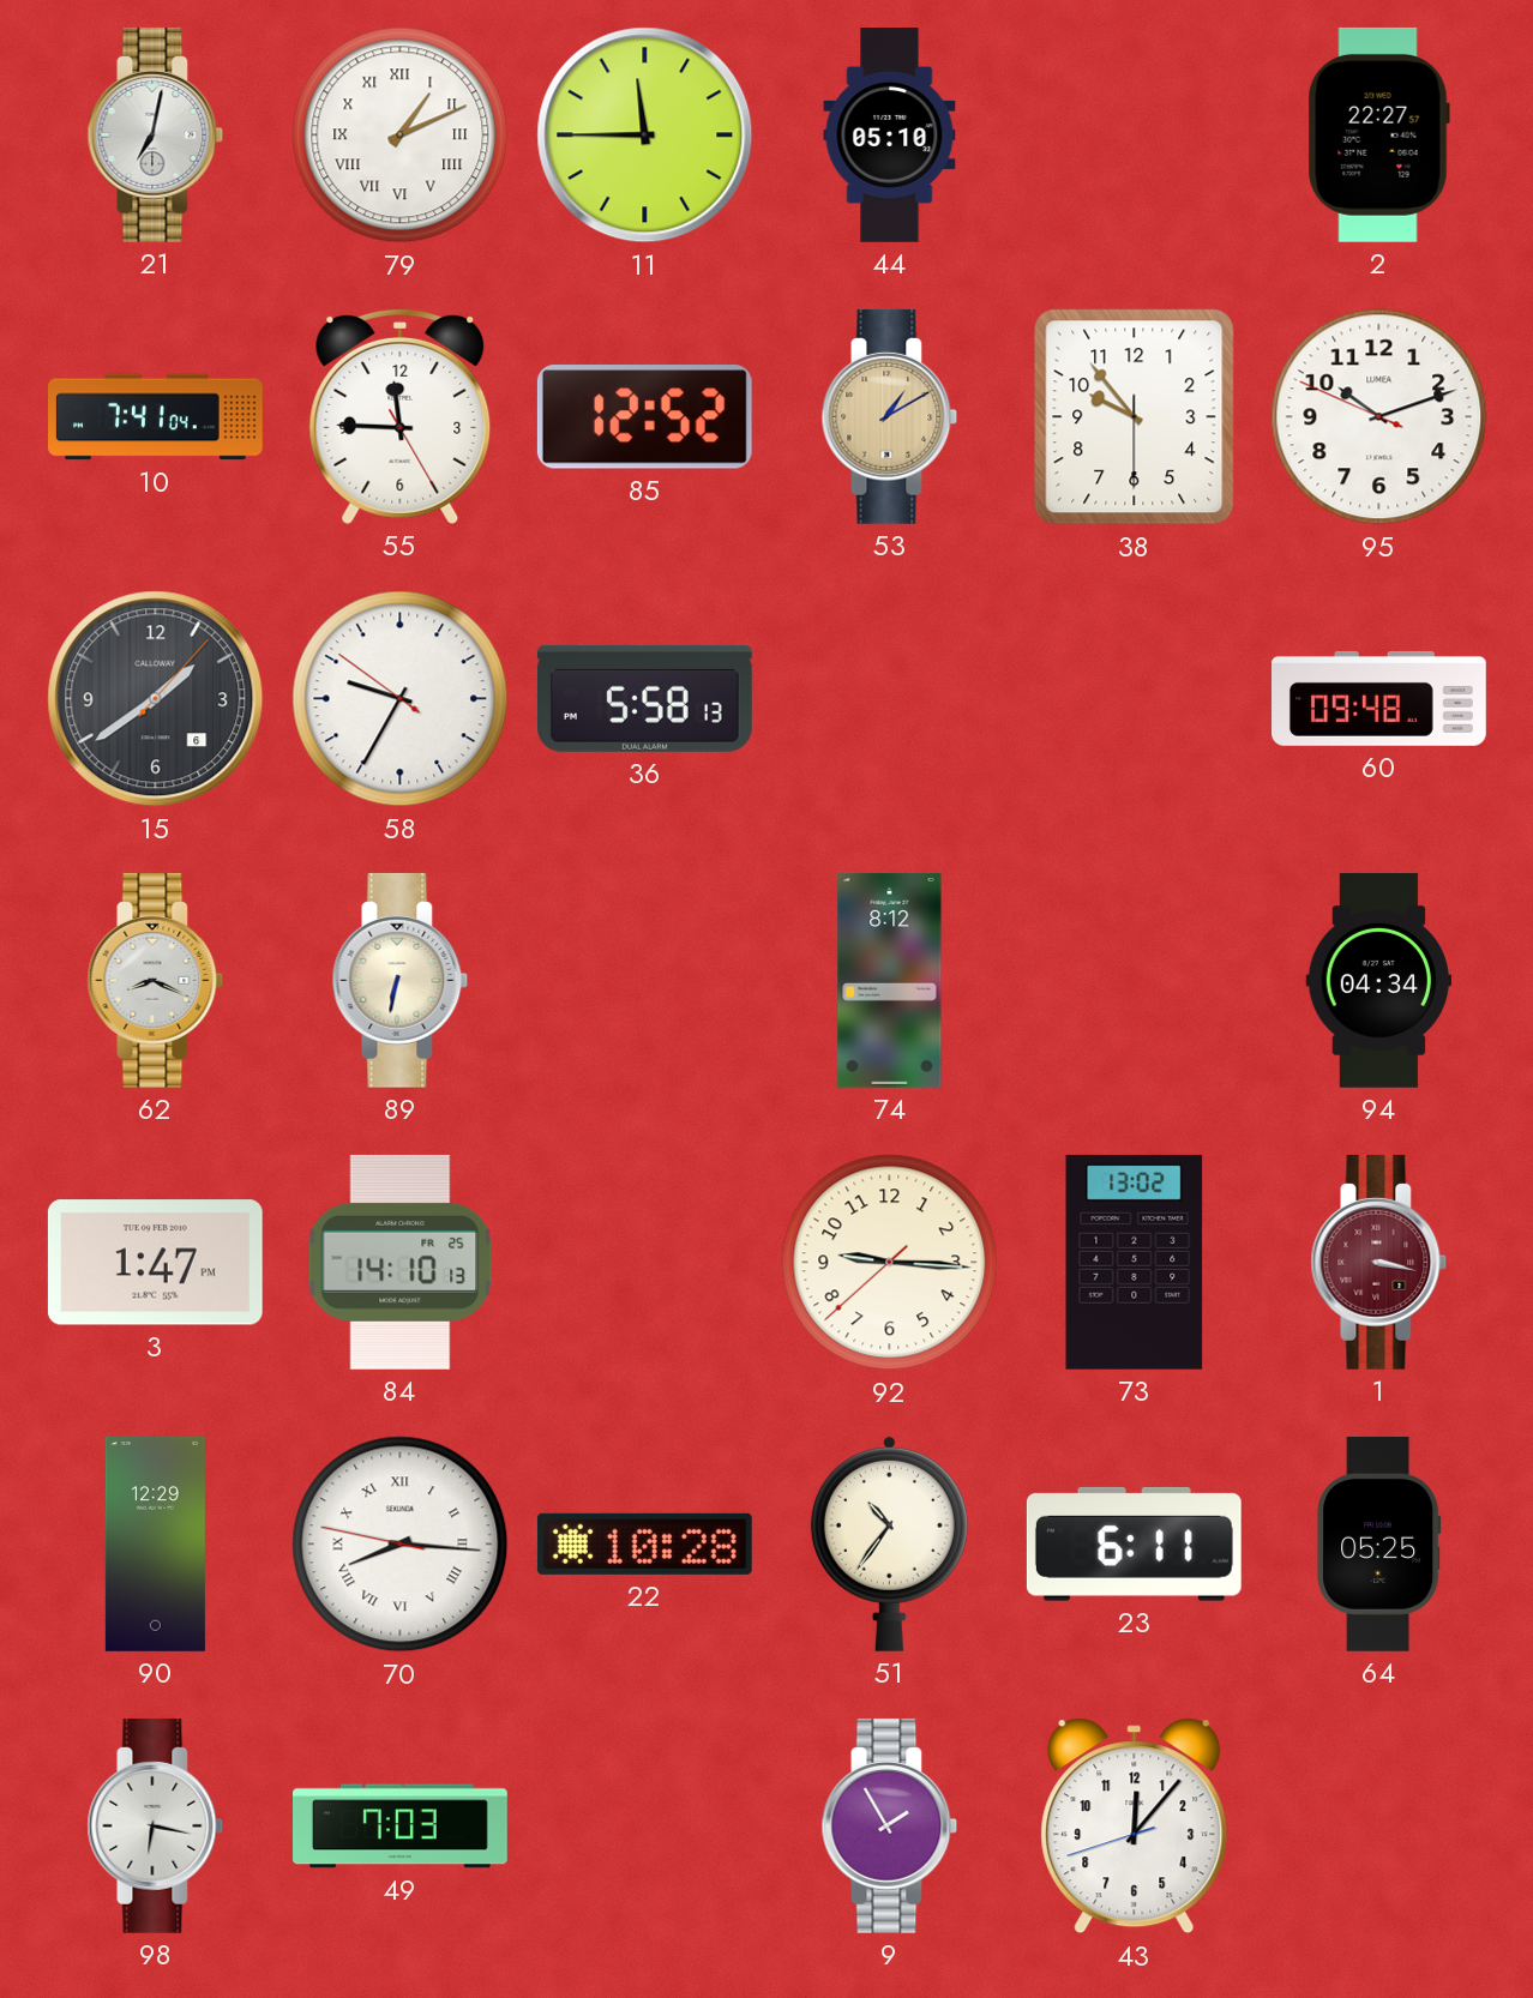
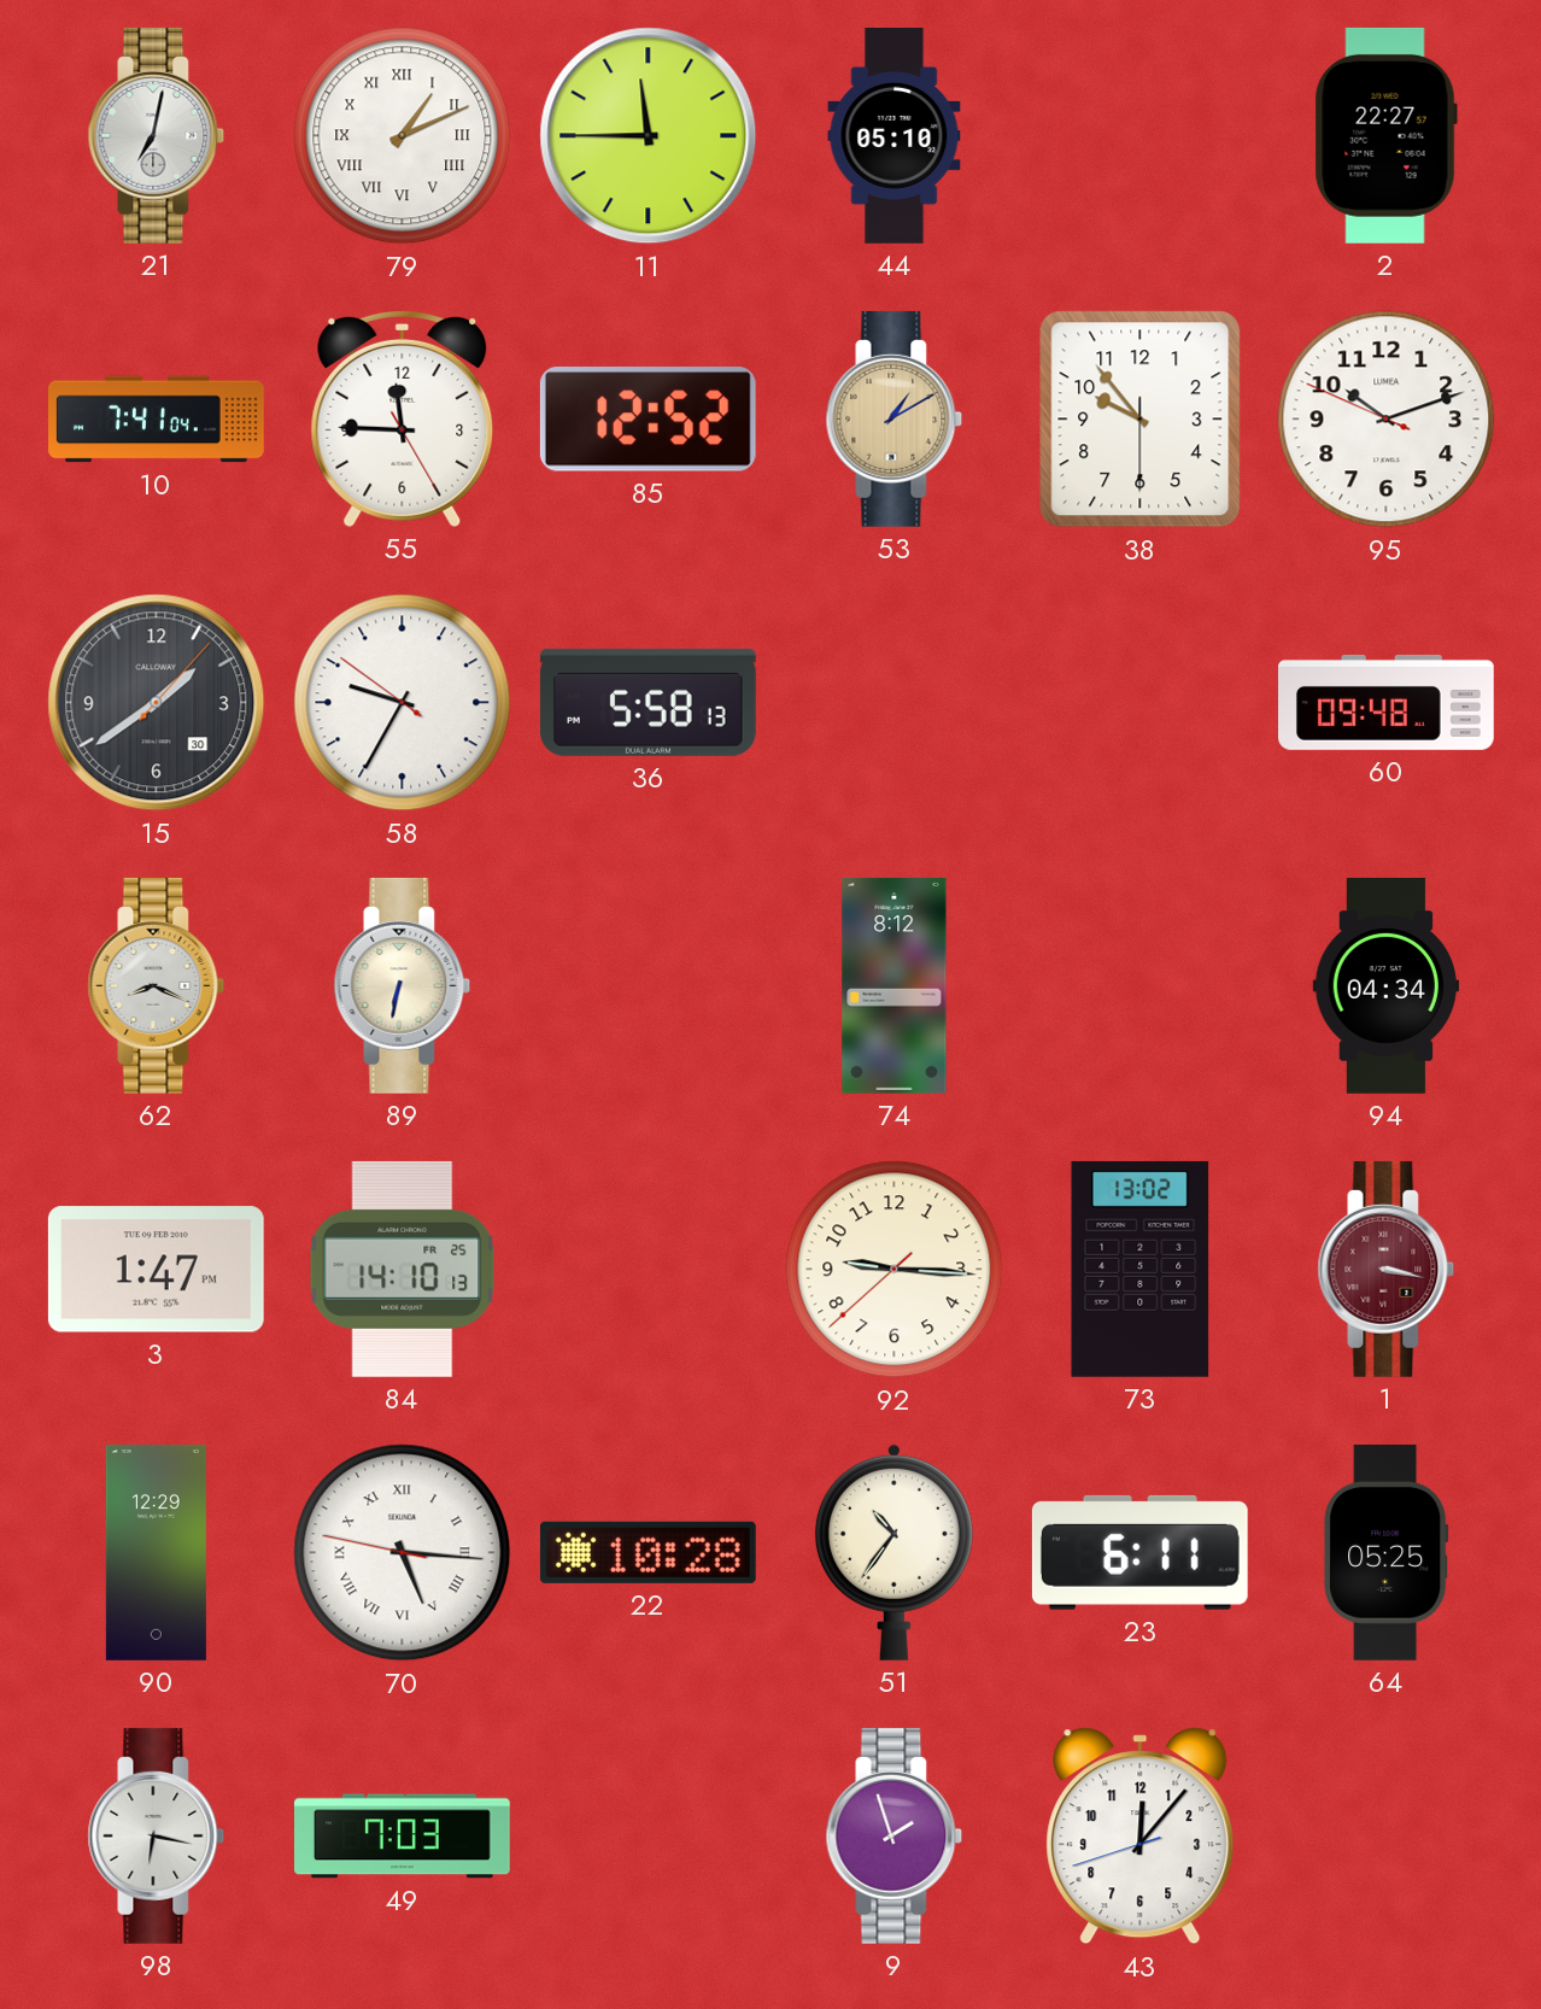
15 date: 6 -> 30 (157, 703)
70: 8:15 -> 5:15 (403, 1553)
9: 1:55 -> 1:57 (895, 1835)
